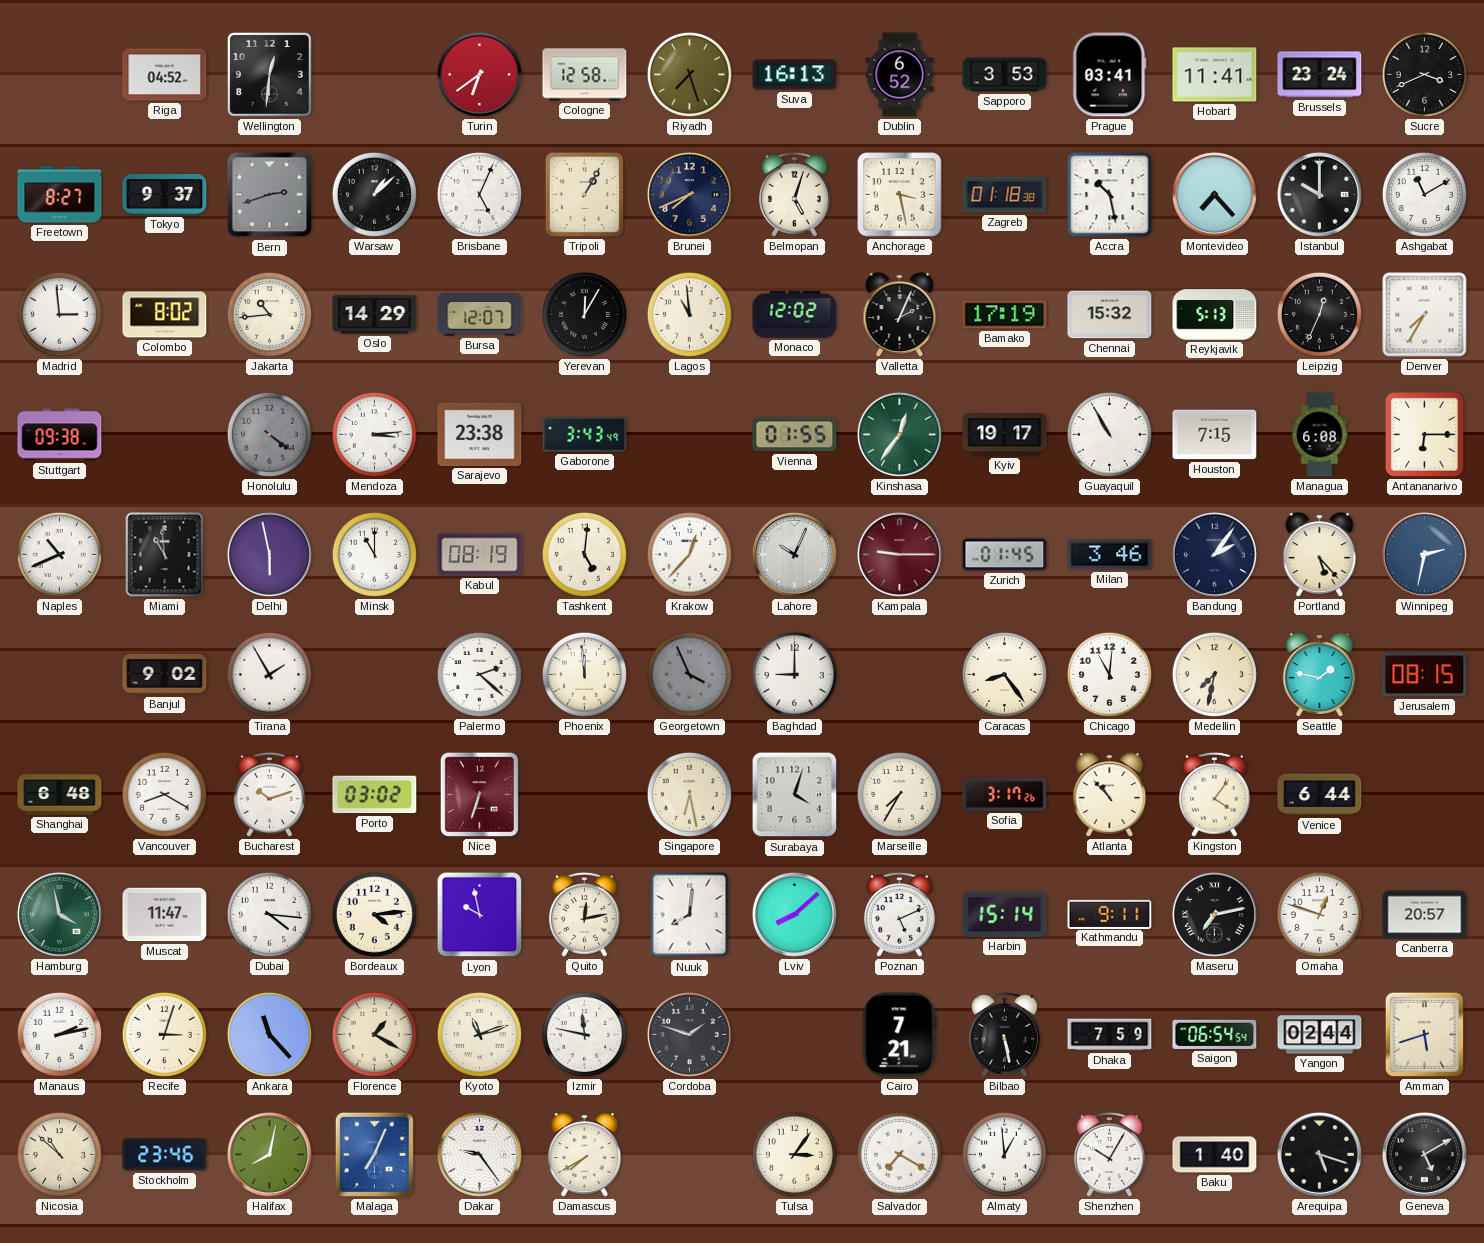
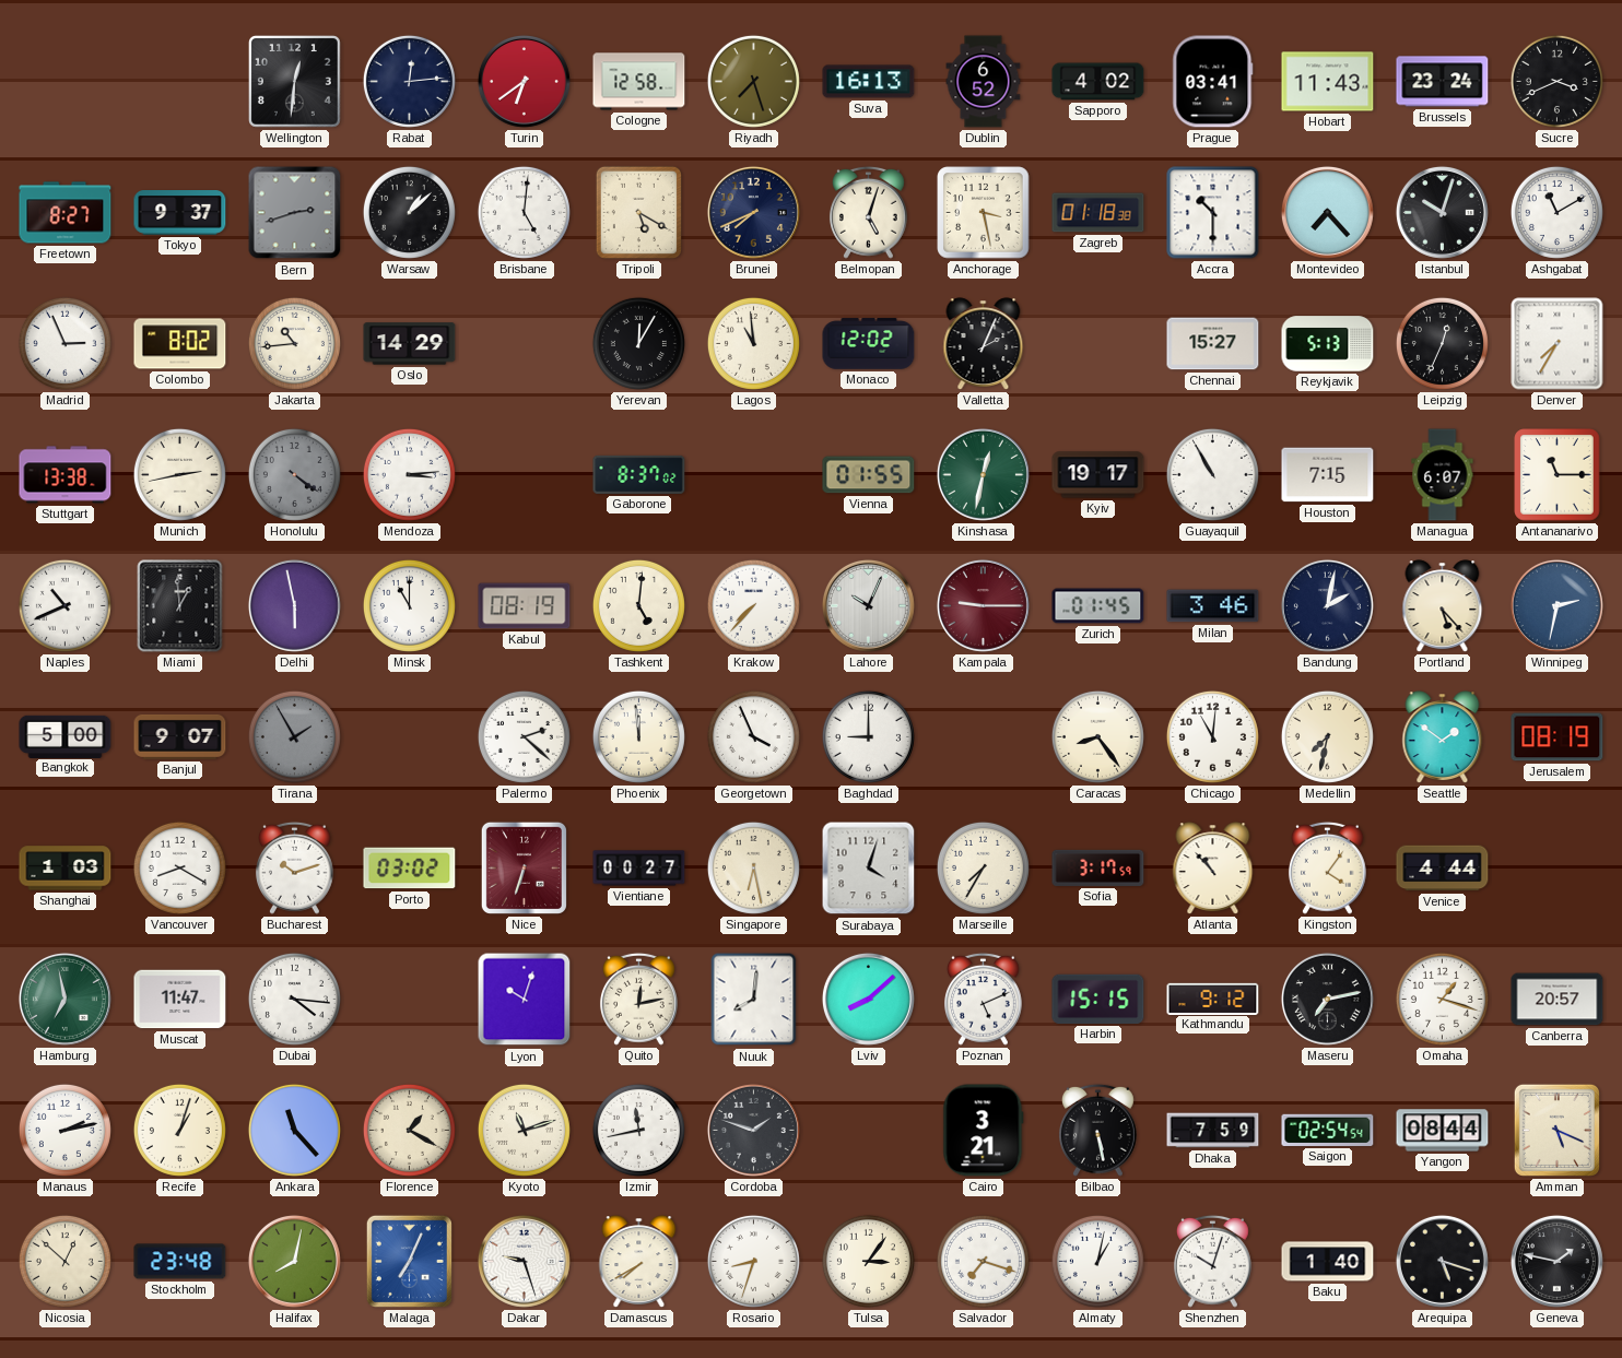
Riga: 04:52 -> none (165, 75)
Rabat: none -> 12:14 (409, 81)
Sapporo: 3:53 -> 4:02 (1098, 82)
Hobart: 11:41 -> 11:43 (1328, 82)
Brisbane: 5:04 -> 5:01 (524, 212)
Tripoli: 1:05 -> 5:20 (638, 212)
Accra: 10:28 -> 10:30 (1213, 213)
Istanbul: 10:00 -> 10:03 (1442, 212)
Madrid: 2:59 -> 2:56 (64, 343)
Bursa: 12:07 -> none (480, 315)
Bamako: 17:19 -> none (1005, 315)
Chennai: 15:32 -> 15:27 (1213, 344)
Stuttgart: 09:38 -> 13:38 (66, 475)
Munich: none -> 2:43 (179, 474)
Sarajevo: 23:38 -> none (480, 434)
Gaborone: 3:43 -> 8:37 (639, 474)
Kinshasa: 12:36 -> 12:32 (983, 474)
Managua: 6:08 -> 6:07 (1443, 475)
Antananarivo: 6:15 -> 11:15 (1558, 475)
Miami: 10:59 -> 12:59 (180, 606)
Krakow: 12:37 -> 7:37 (753, 605)
Bandung: 2:06 -> 2:02 (1327, 605)
Bangkok: none -> 5:00 (66, 736)
Banjul: 9:02 -> 9:07 (180, 736)
Tirana dial: white -> grey (294, 736)
Georgetown dial: grey -> white (753, 736)
Seattle: 1:47 -> 1:51 (1443, 737)
Jerusalem: 08:15 -> 08:19 (1558, 737)
Shanghai: 6:48 -> 1:03 (66, 869)
Vientiane: none -> 00:27 (639, 869)
Sofia: 3:17:26 -> 3:17:59 (1098, 867)
Venice: 6:44 -> 4:44 (1443, 869)
Hamburg: 3:58 -> 6:58 (64, 999)
Bordeaux: 4:14 -> none (374, 914)
Lyon: 9:58 -> 10:03 (525, 1000)
Harbin: 15:14 -> 15:15 (1098, 999)
Kathmandu: 9:11 -> 9:12 (1213, 999)
Omaha: 12:48 -> 1:18 (1442, 999)
Recife: 3:03 -> 1:03 (179, 1130)
Izmir: 11:47 -> 11:43 (638, 1130)
Cairo: 7:21 -> 3:21 (984, 1131)
Saigon: 06:54 -> 02:54 (1328, 1130)
Yangon: 02:44 -> 08:44 (1443, 1131)
Amman: 5:42 -> 5:19 (1556, 1130)
Nicosia: 10:52 -> 12:52 (64, 1261)
Stockholm: 23:46 -> 23:48 (180, 1262)
Dakar: 9:24 -> 9:27 (524, 1261)
Rosario: none -> 8:33 (753, 1261)
Salvador: 7:20 -> 7:18 (983, 1261)
Almaty: 12:59 -> 1:02 (1097, 1261)
Shenzhen: 10:05 -> 10:03 (1213, 1261)
Geneva: 5:10 -> 1:47 (1556, 1261)
